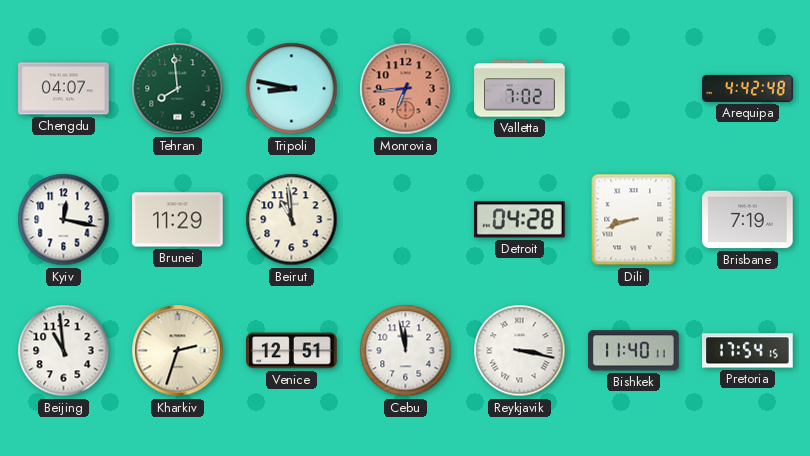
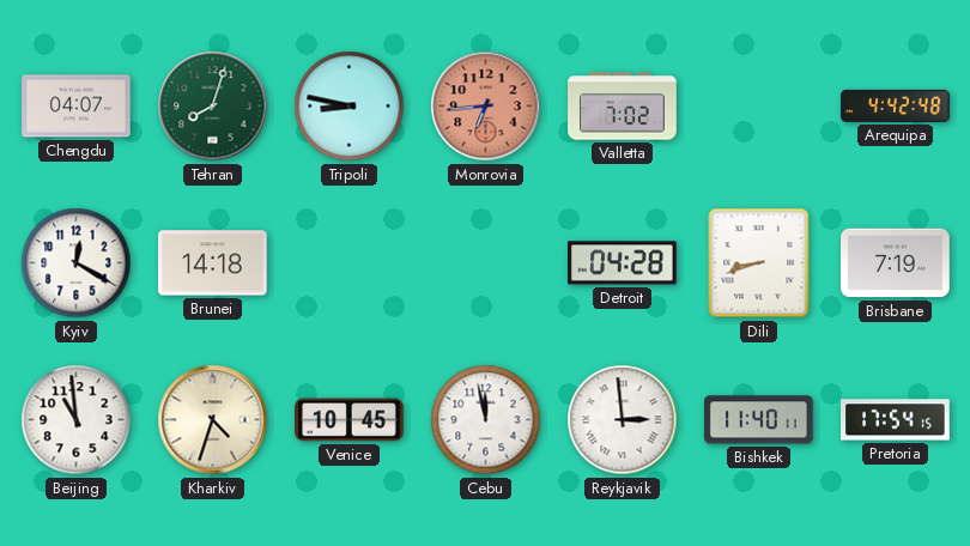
Tehran: 7:59 -> 8:03 (213, 107)
Kyiv: 12:17 -> 12:20 (77, 263)
Brunei: 11:29 -> 14:18 (213, 263)
Beirut: 10:59 -> none (292, 220)
Kharkiv: 2:33 -> 4:33 (213, 420)
Venice: 12:51 -> 10:45 (350, 420)
Reykjavik: 3:17 -> 2:59 (623, 420)
